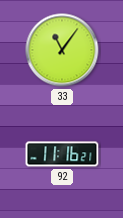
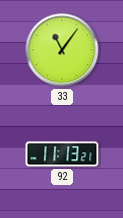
92: 11:16 -> 11:13 (62, 154)
